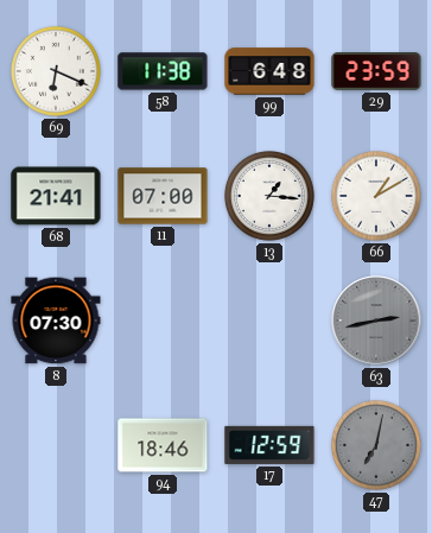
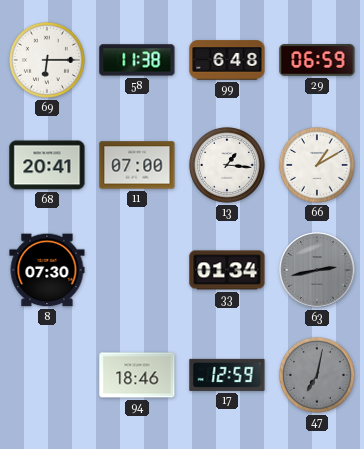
69: 6:19 -> 6:15 (47, 60)
29: 23:59 -> 06:59 (317, 60)
68: 21:41 -> 20:41 (47, 165)
33: none -> 01:34 (227, 270)
